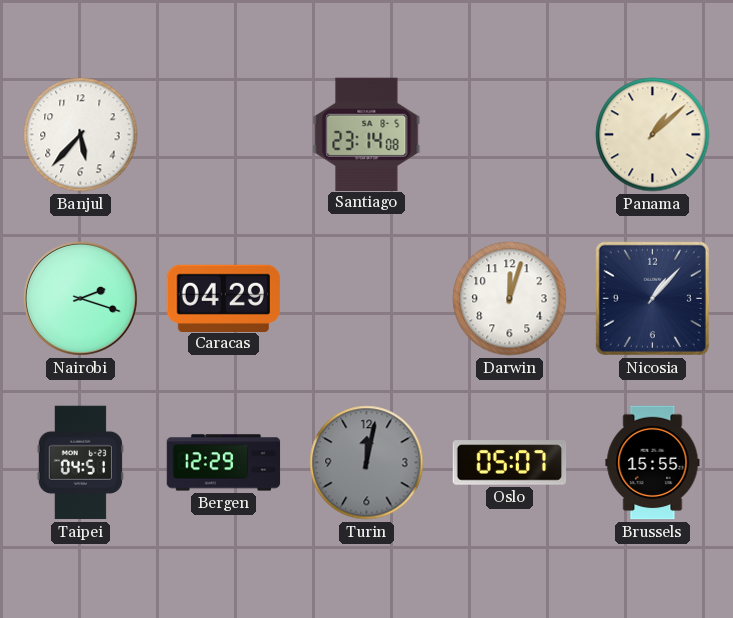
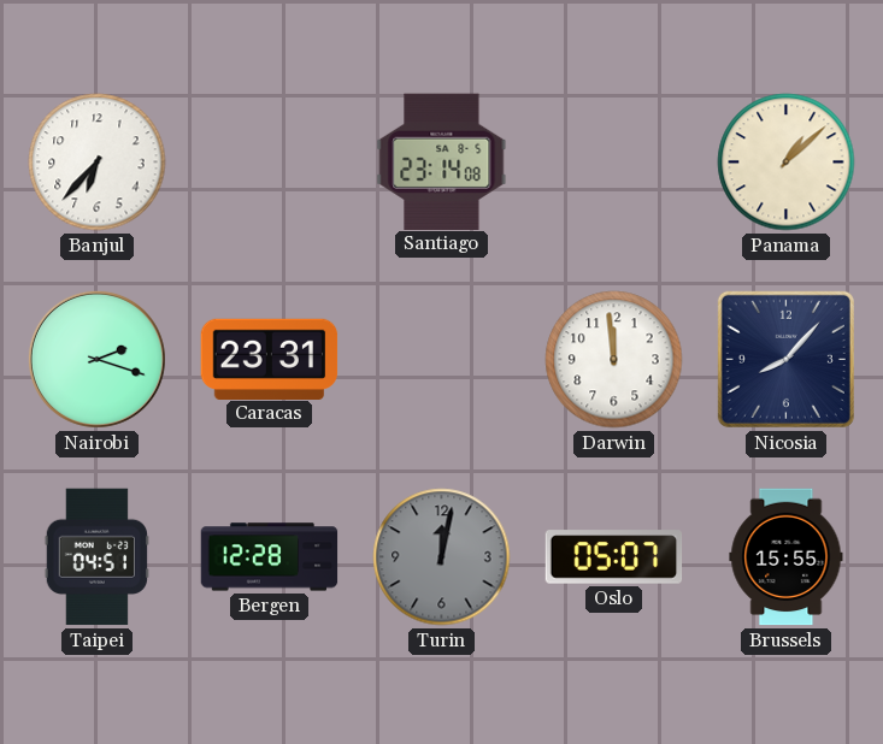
Banjul: 5:37 -> 6:37 (98, 163)
Caracas: 04:29 -> 23:31 (270, 359)
Darwin: 12:03 -> 11:59 (614, 360)
Nicosia: 1:07 -> 8:07 (785, 359)
Bergen: 12:29 -> 12:28 (270, 557)
